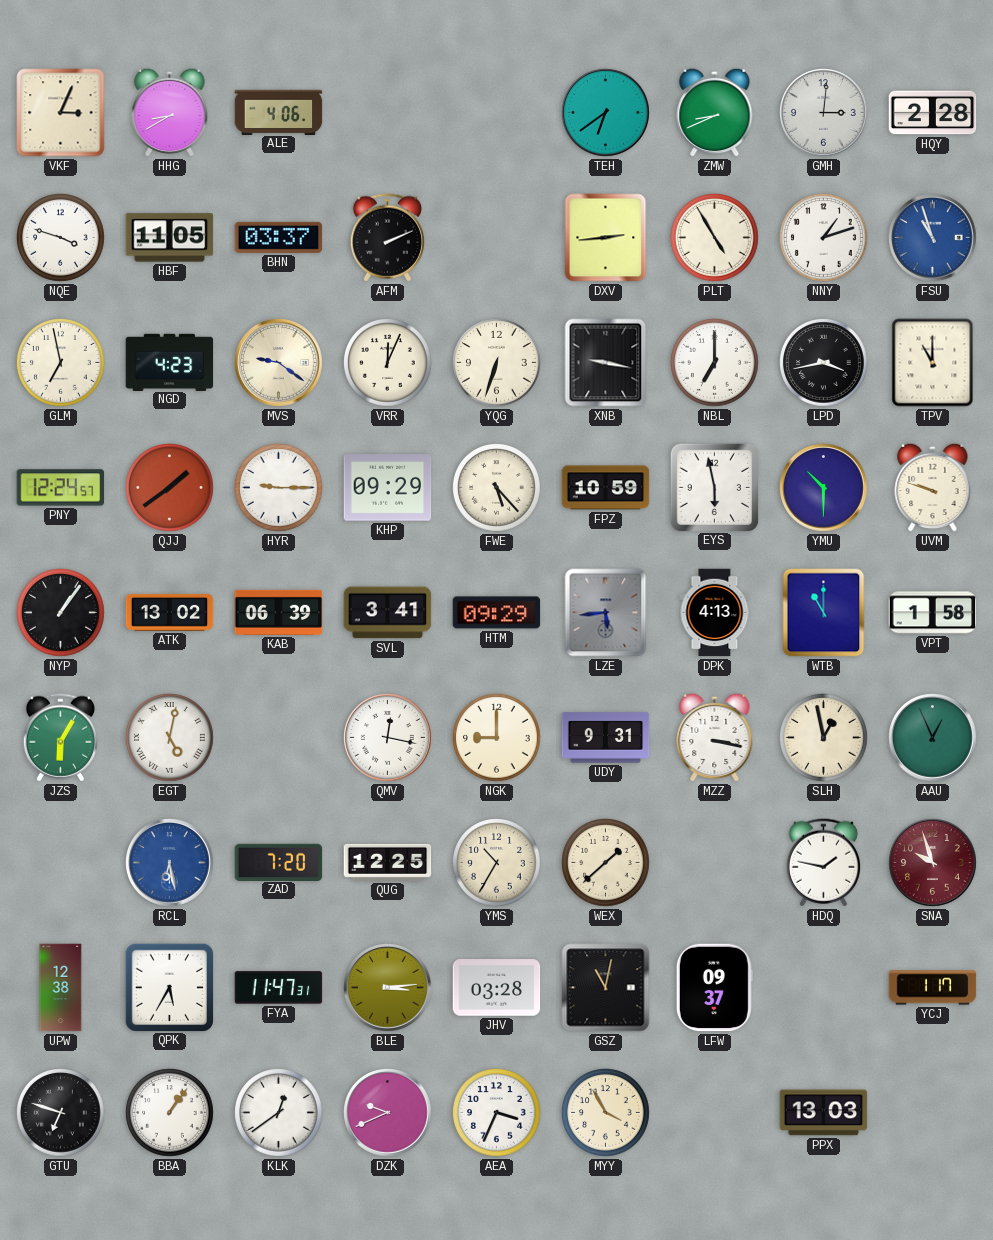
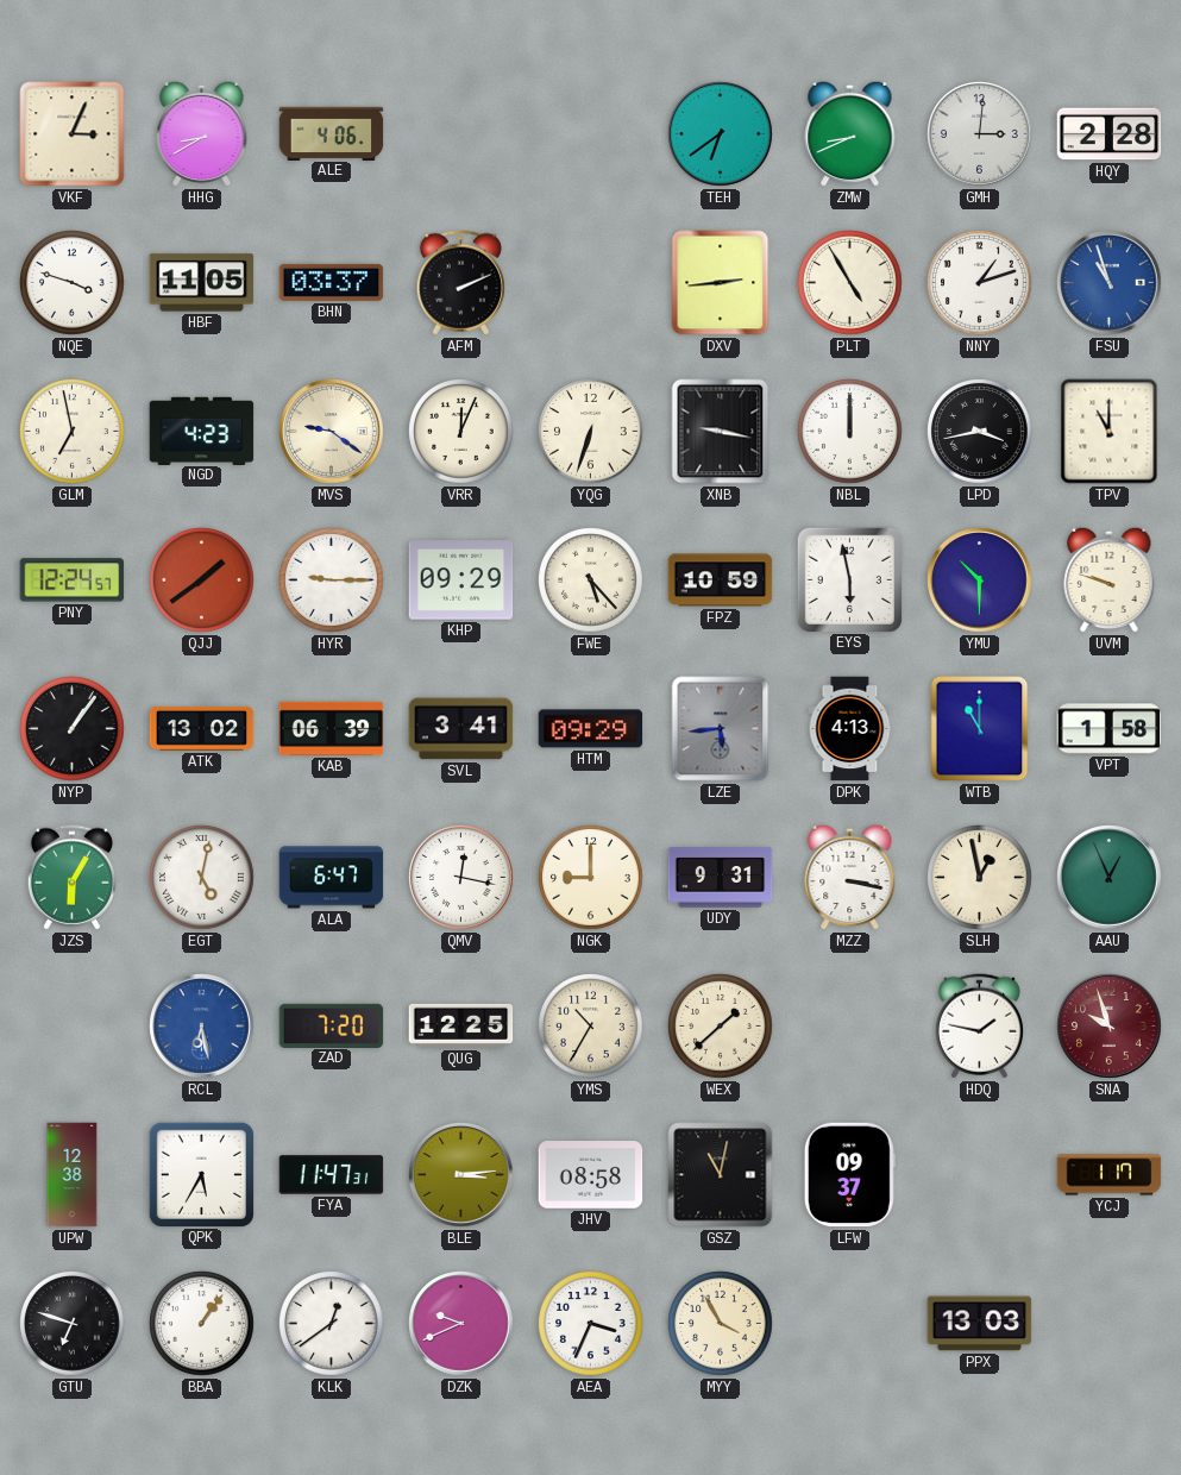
NBL: 7:00 -> 12:00 (850, 432)
ALA: none -> 6:47 (332, 878)
JHV: 03:28 -> 08:58 (591, 1175)
